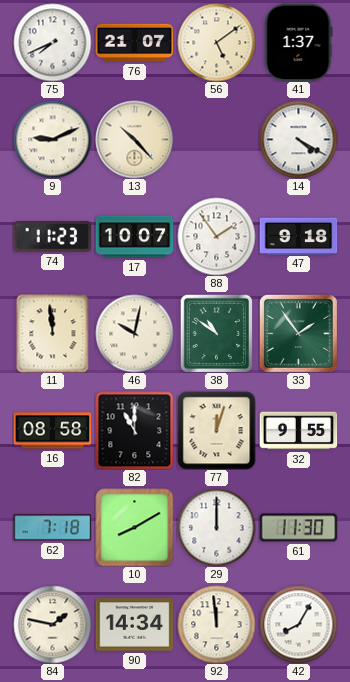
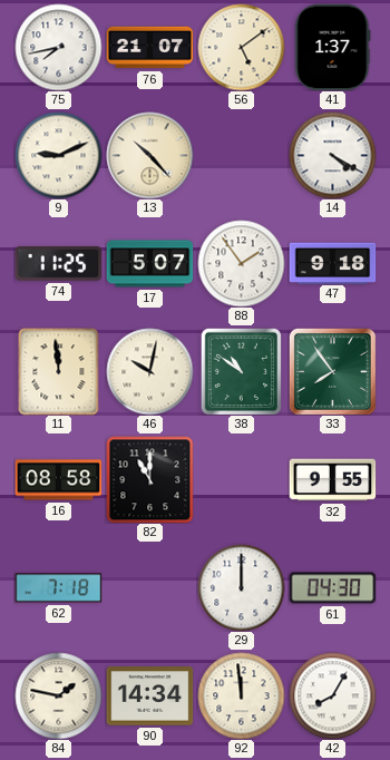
75: 7:41 -> 7:43 (58, 47)
74: 11:23 -> 11:25 (58, 263)
17: 10:07 -> 5:07 (149, 264)
33: 1:54 -> 7:54 (332, 371)
77: 12:03 -> none (216, 430)
10: 8:10 -> none (134, 527)
61: 11:30 -> 04:30 (332, 588)
